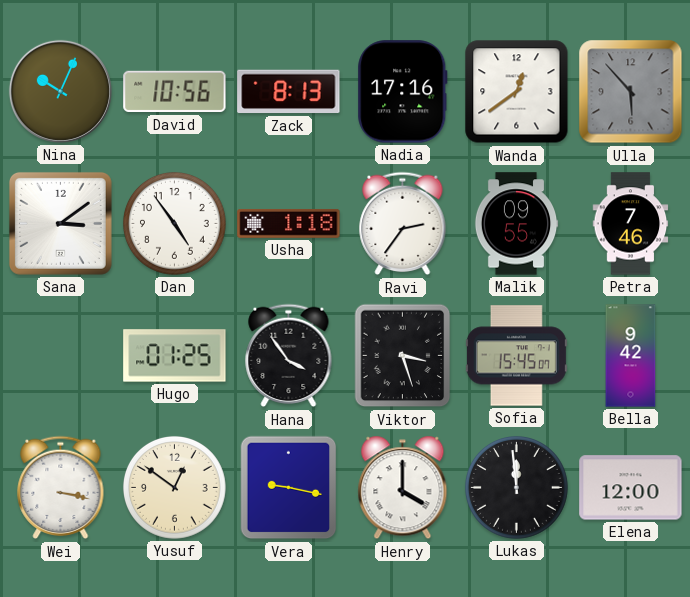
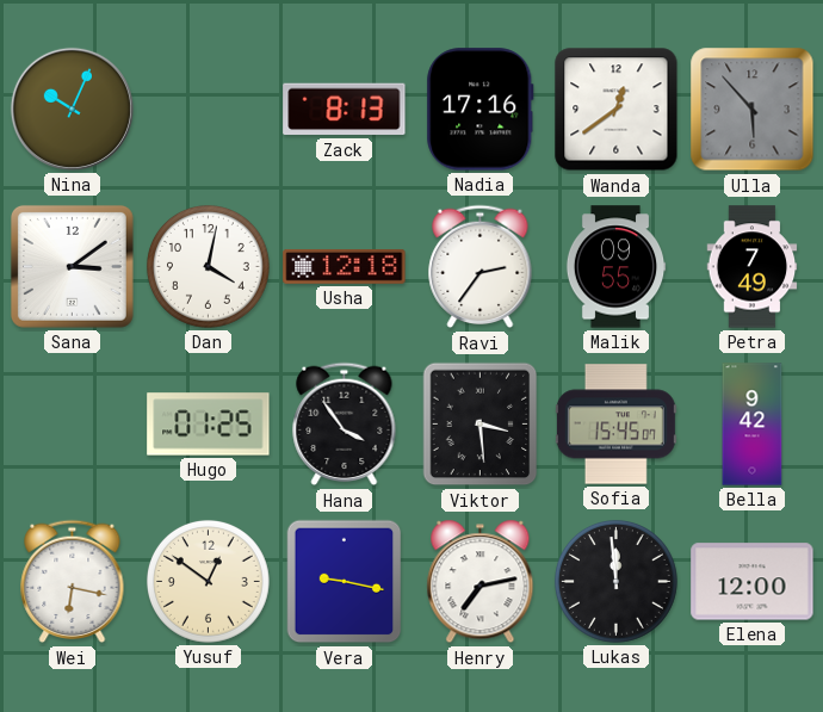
David: 10:56 -> none (175, 92)
Dan: 4:54 -> 4:02 (208, 266)
Usha: 1:18 -> 12:18 (345, 266)
Petra: 7:46 -> 7:49 (753, 267)
Viktor: 3:27 -> 3:29 (481, 425)
Wei: 3:17 -> 6:17 (73, 582)
Henry: 4:00 -> 7:13 (481, 582)
